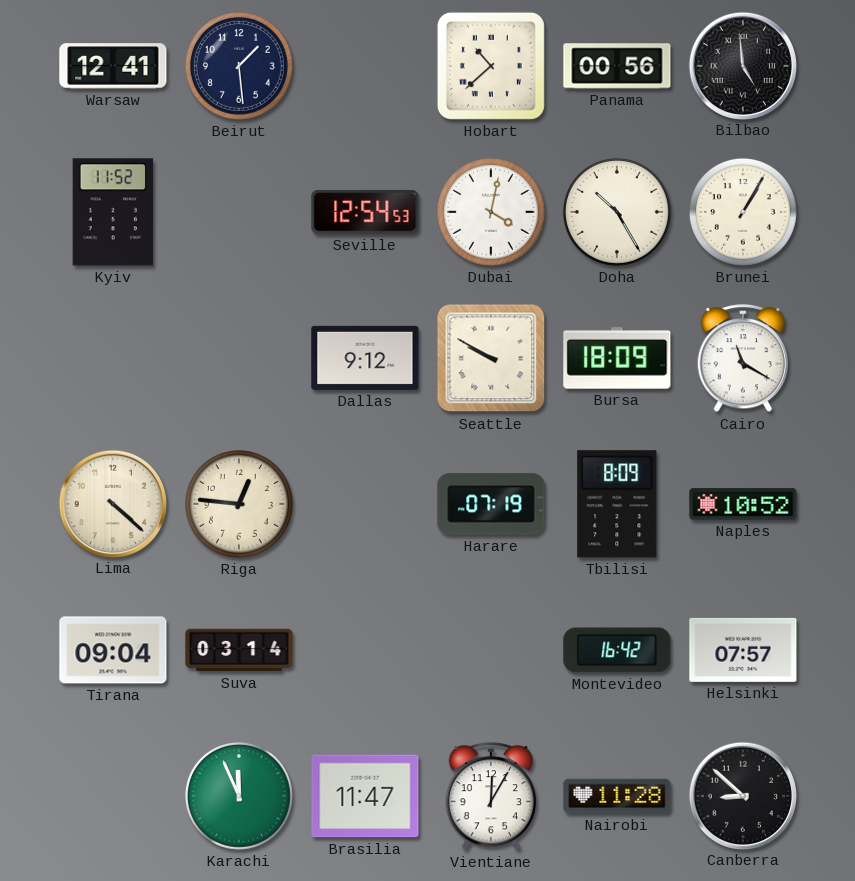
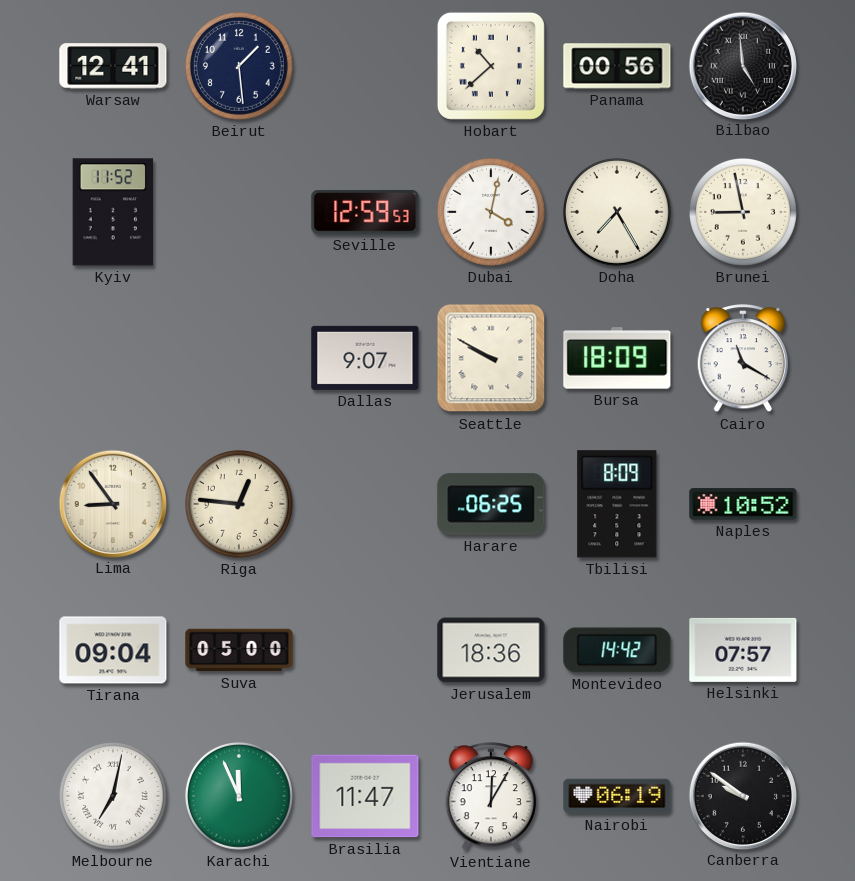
Seville: 12:54 -> 12:59 (365, 212)
Doha: 10:25 -> 7:25 (617, 212)
Brunei: 1:05 -> 8:58 (743, 212)
Dallas: 9:12 -> 9:07 (365, 358)
Lima: 4:22 -> 8:54 (112, 503)
Harare: 07:19 -> 06:25 (491, 504)
Suva: 03:14 -> 05:00 (239, 650)
Jerusalem: none -> 18:36 (491, 650)
Montevideo: 16:42 -> 14:42 (617, 650)
Melbourne: none -> 7:02 (113, 796)
Nairobi: 11:28 -> 06:19 (617, 796)
Canberra: 8:52 -> 9:51 (742, 795)
